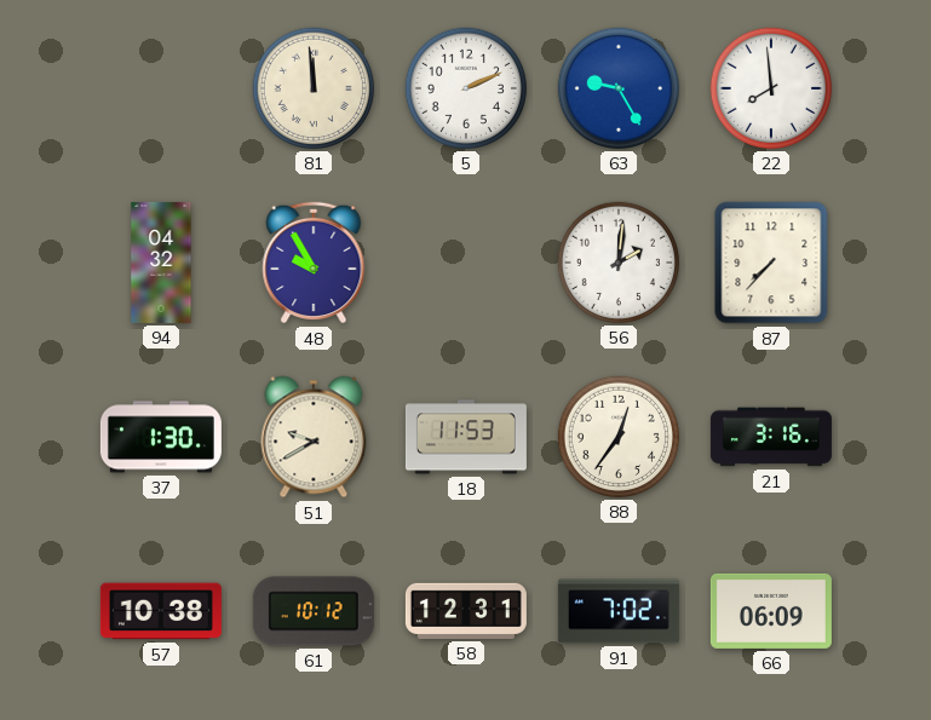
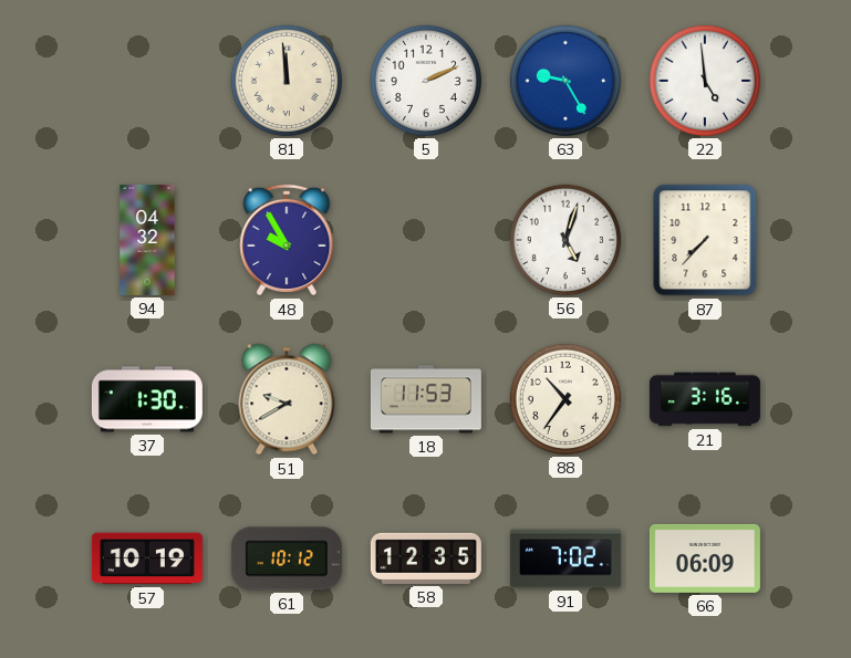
22: 7:59 -> 4:59 (705, 81)
56: 2:01 -> 5:03 (565, 240)
88: 12:36 -> 10:36 (565, 399)
57: 10:38 -> 10:19 (147, 558)
58: 12:31 -> 12:35 (426, 558)
